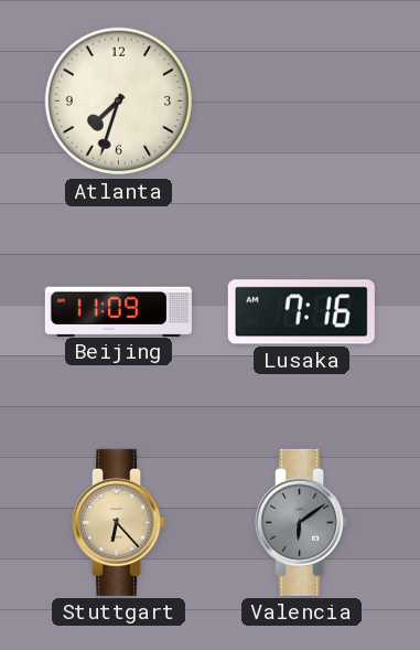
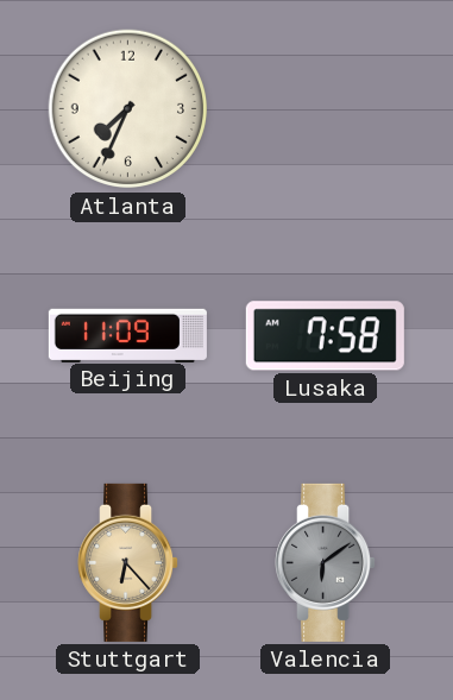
Atlanta: 7:33 -> 7:34 (128, 109)
Lusaka: 7:16 -> 7:58 (325, 336)
